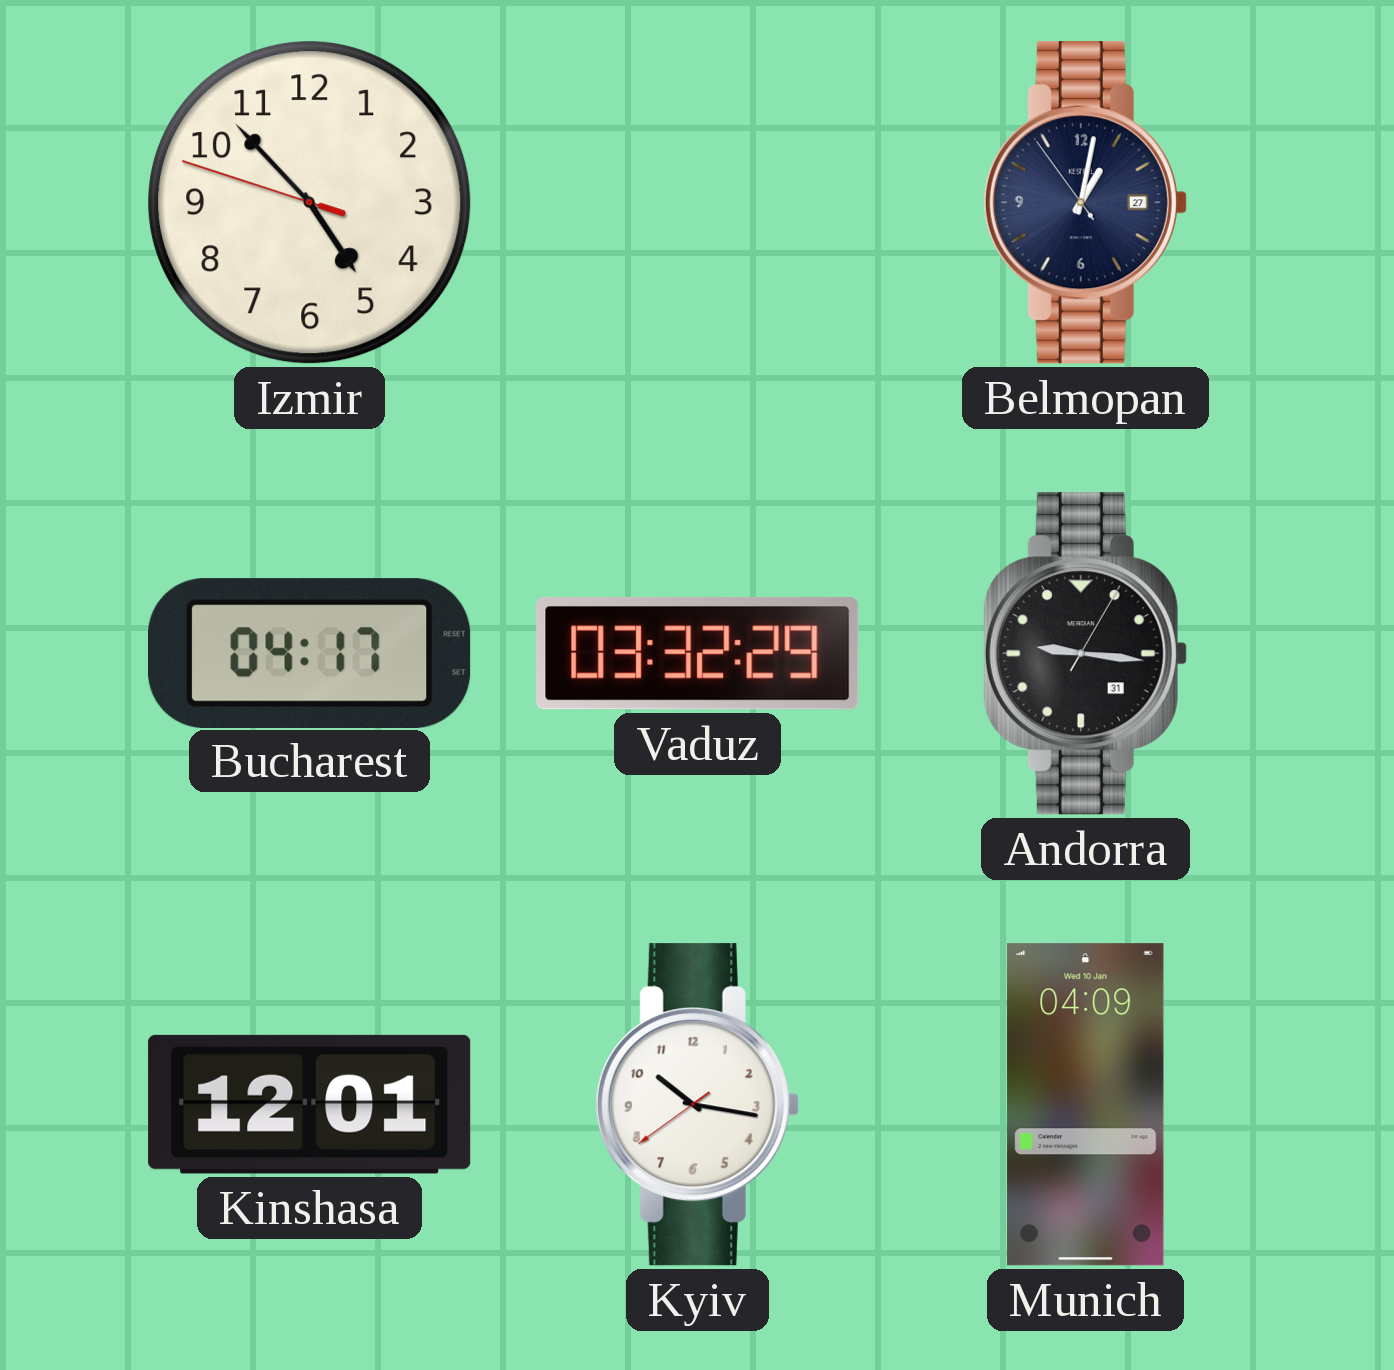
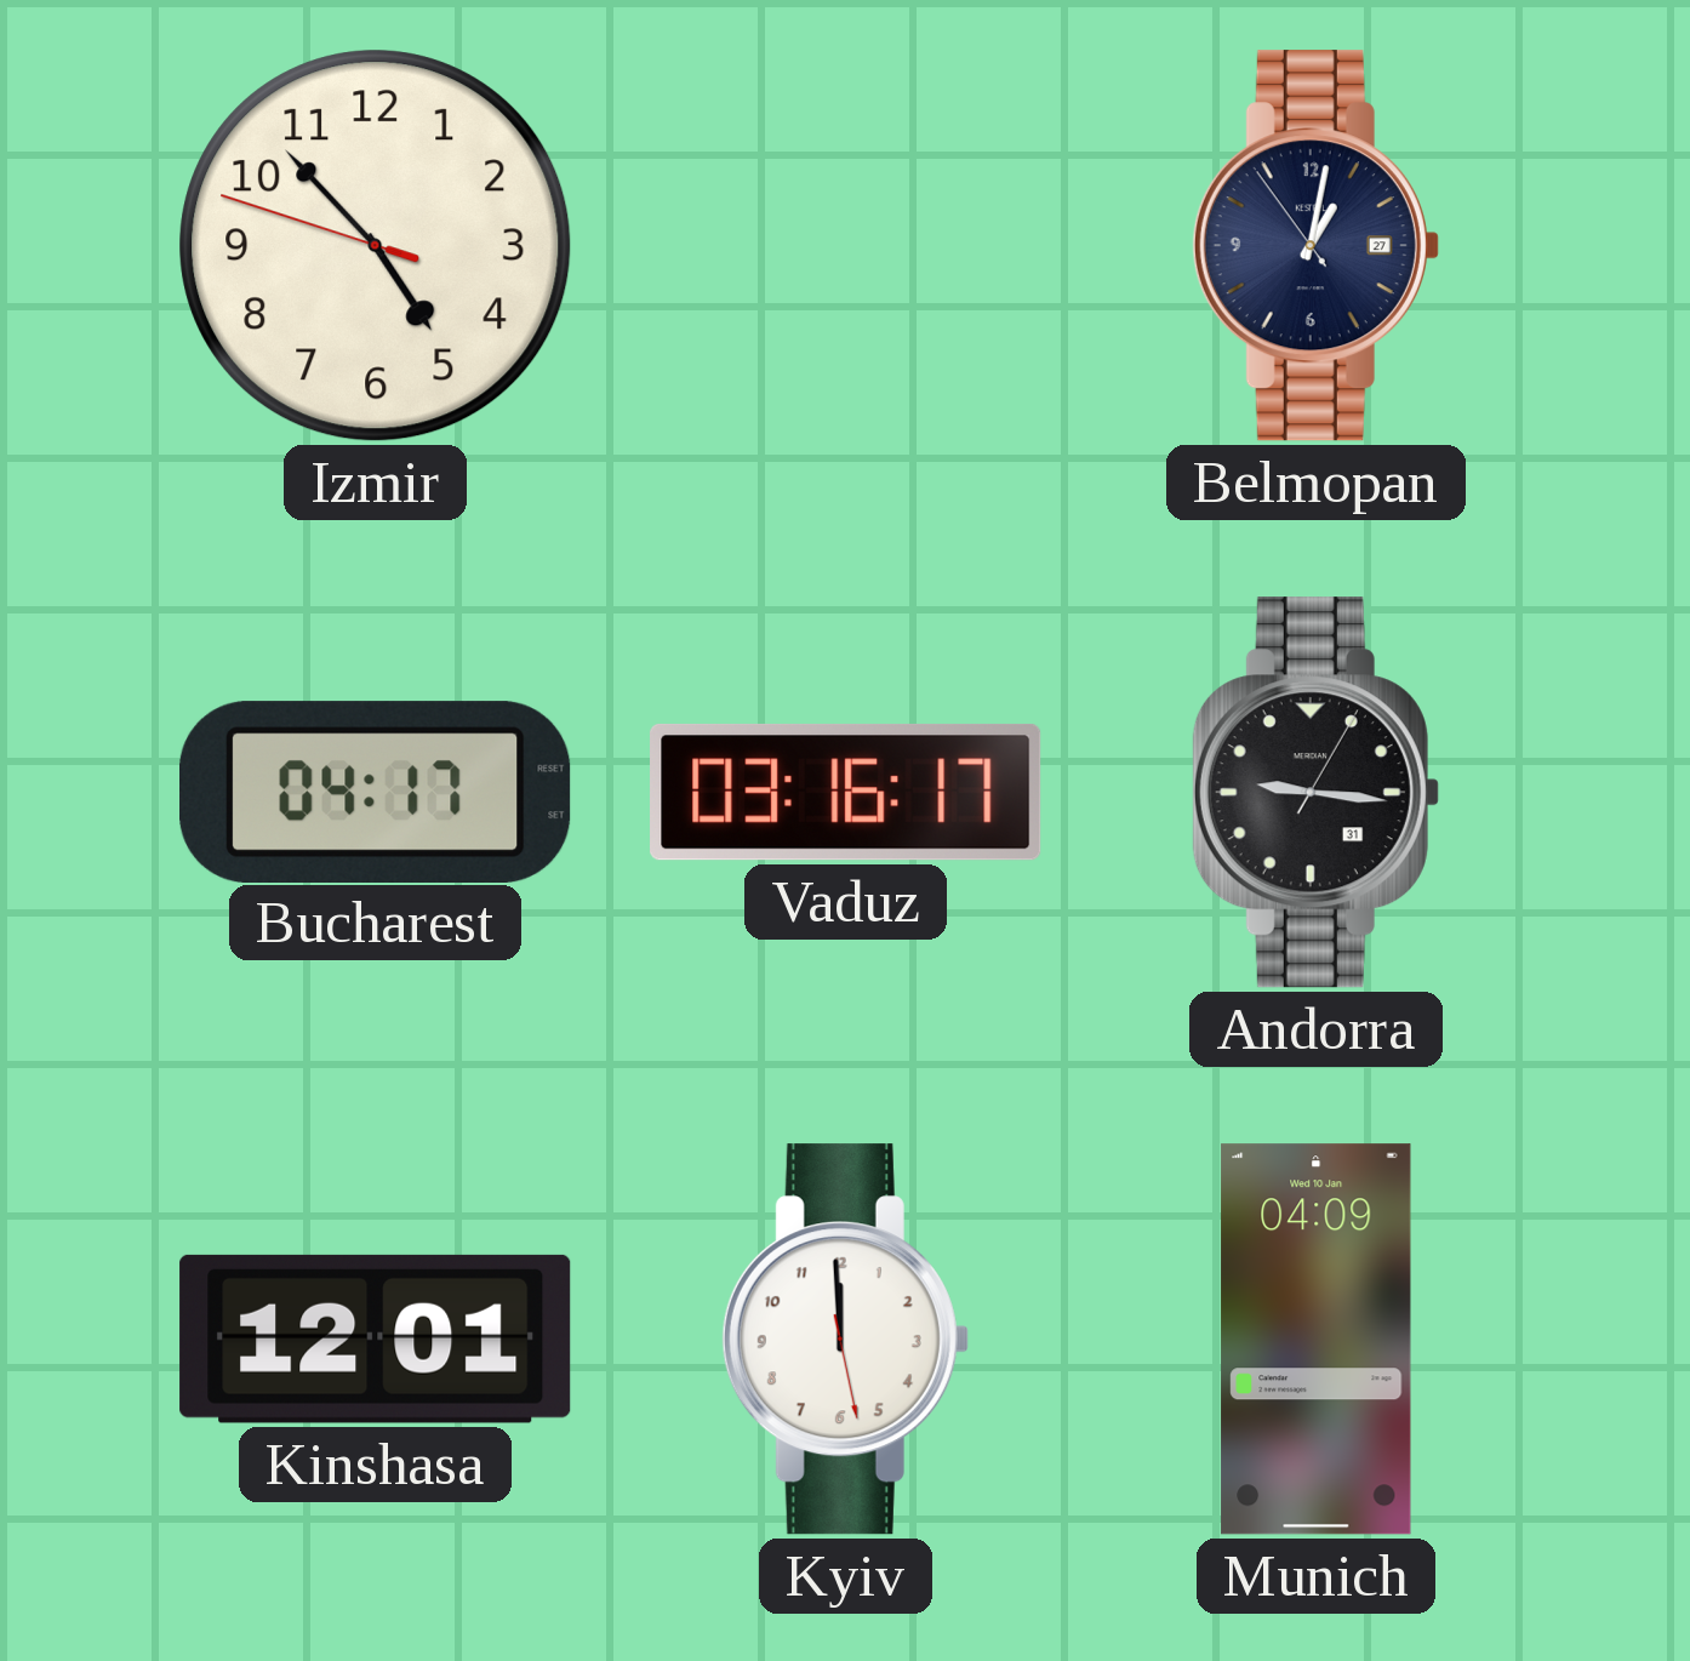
Vaduz: 03:32 -> 03:16 (846, 792)
Kyiv: 10:16 -> 11:59 (845, 1340)
